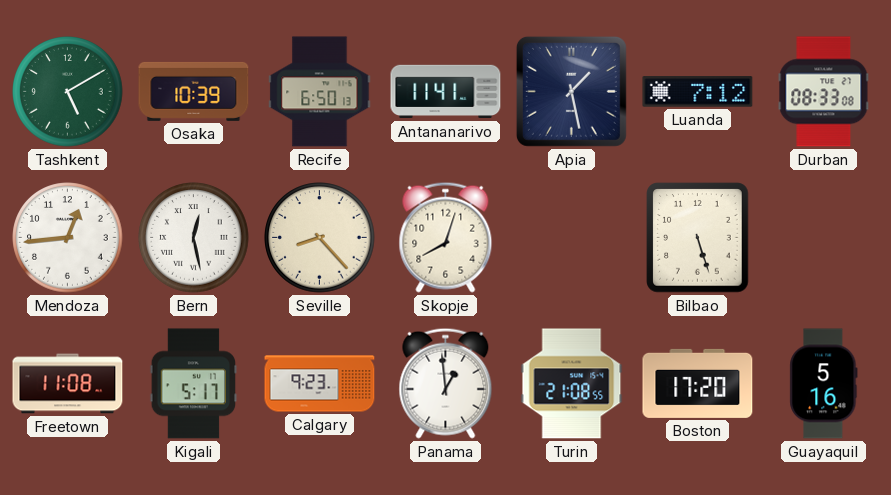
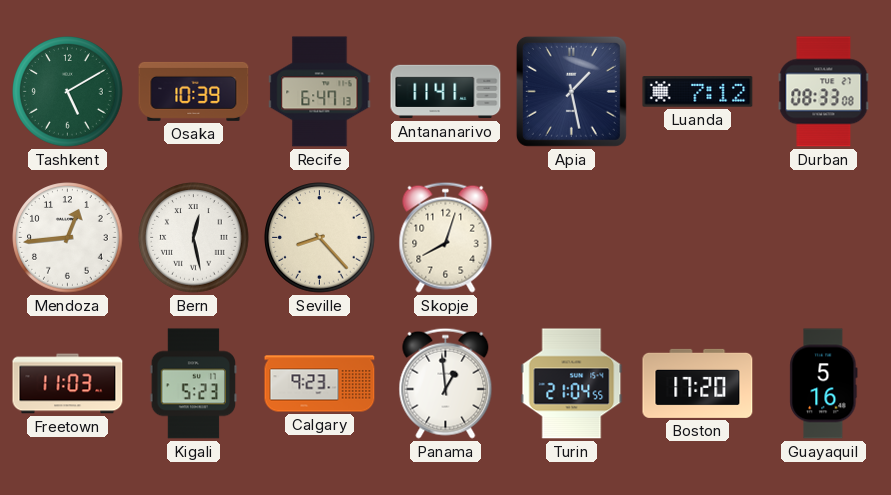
Recife: 6:50 -> 6:47 (320, 92)
Bilbao: 5:27 -> none (698, 238)
Freetown: 11:08 -> 11:03 (68, 384)
Kigali: 5:17 -> 5:23 (194, 384)
Turin: 21:08 -> 21:04 (572, 384)
